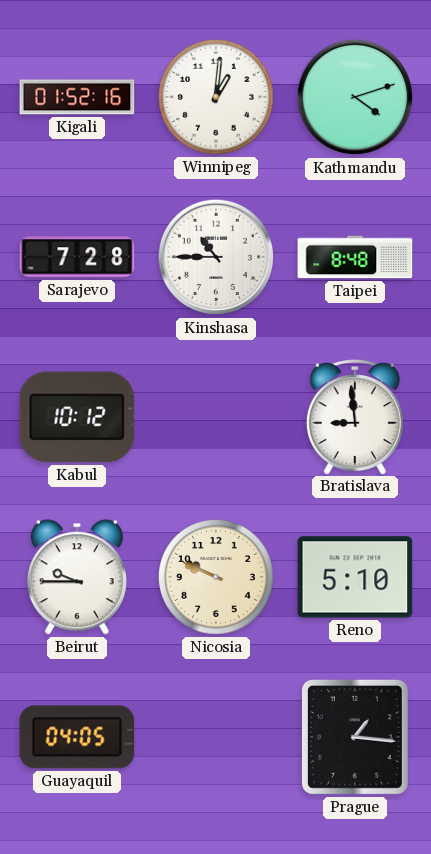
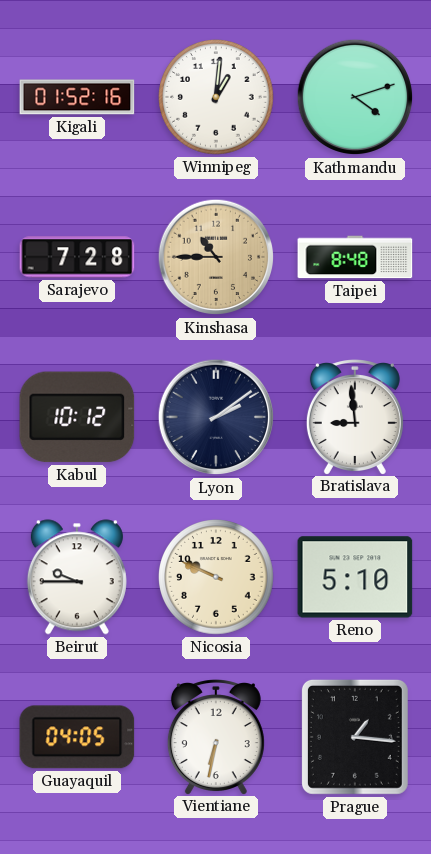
Kinshasa dial: white -> champagne (216, 257)
Lyon: none -> 2:09 (216, 417)
Vientiane: none -> 6:32 (216, 737)
